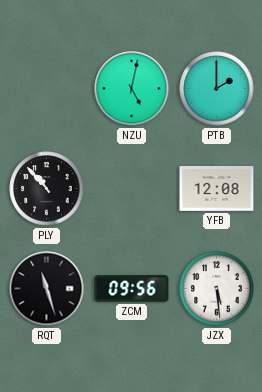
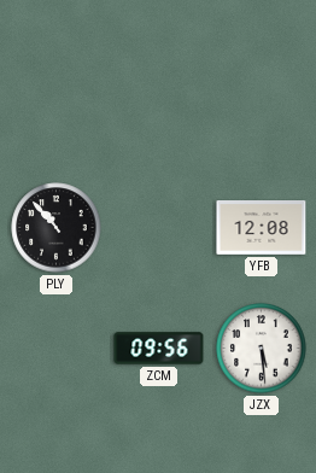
NZU: 5:02 -> none (132, 89)
PTB: 2:00 -> none (217, 89)
RQT: 11:27 -> none (47, 289)
